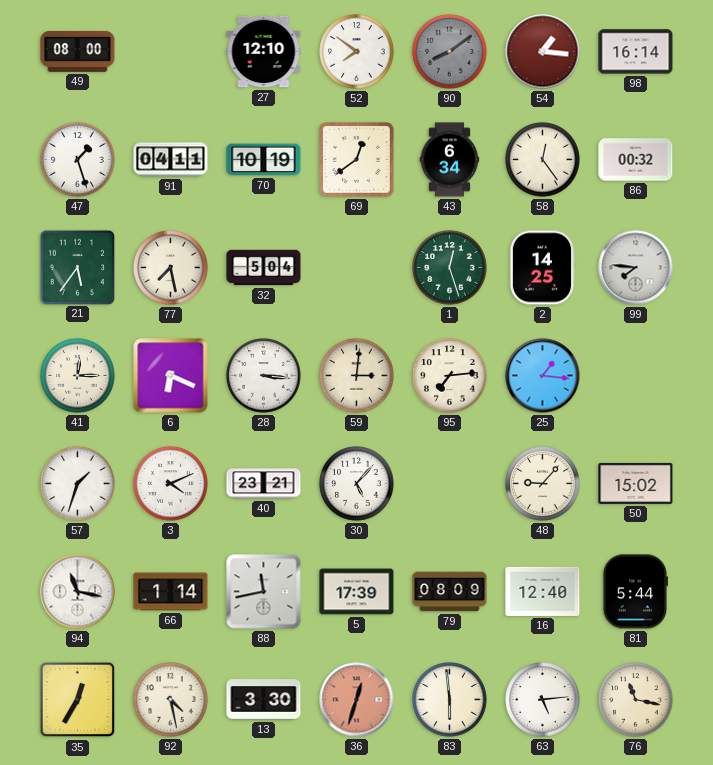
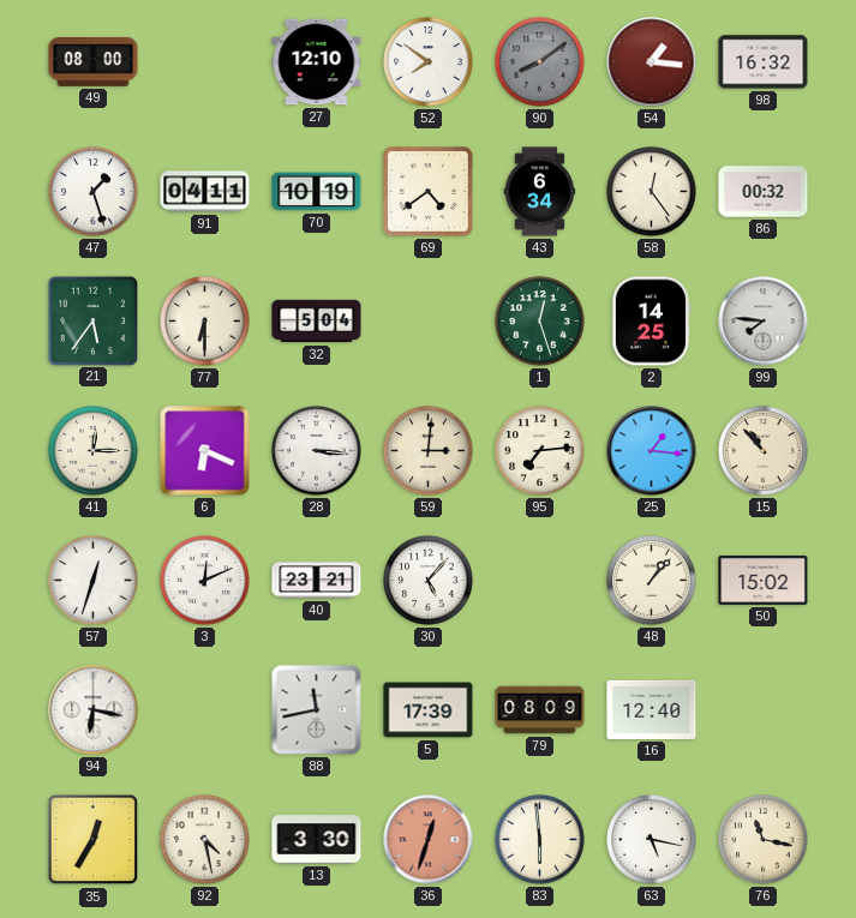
98: 16:14 -> 16:32 (764, 62)
69: 12:39 -> 4:39 (429, 192)
77: 7:28 -> 6:30 (205, 322)
15: none -> 10:53 (764, 451)
57: 1:33 -> 12:33 (94, 581)
3: 4:11 -> 12:11 (205, 581)
48: 9:07 -> 1:07 (652, 581)
94: 11:17 -> 6:17 (94, 710)
66: 1:14 -> none (171, 592)
81: 5:44 -> none (634, 592)
63: 5:14 -> 5:17 (652, 840)
